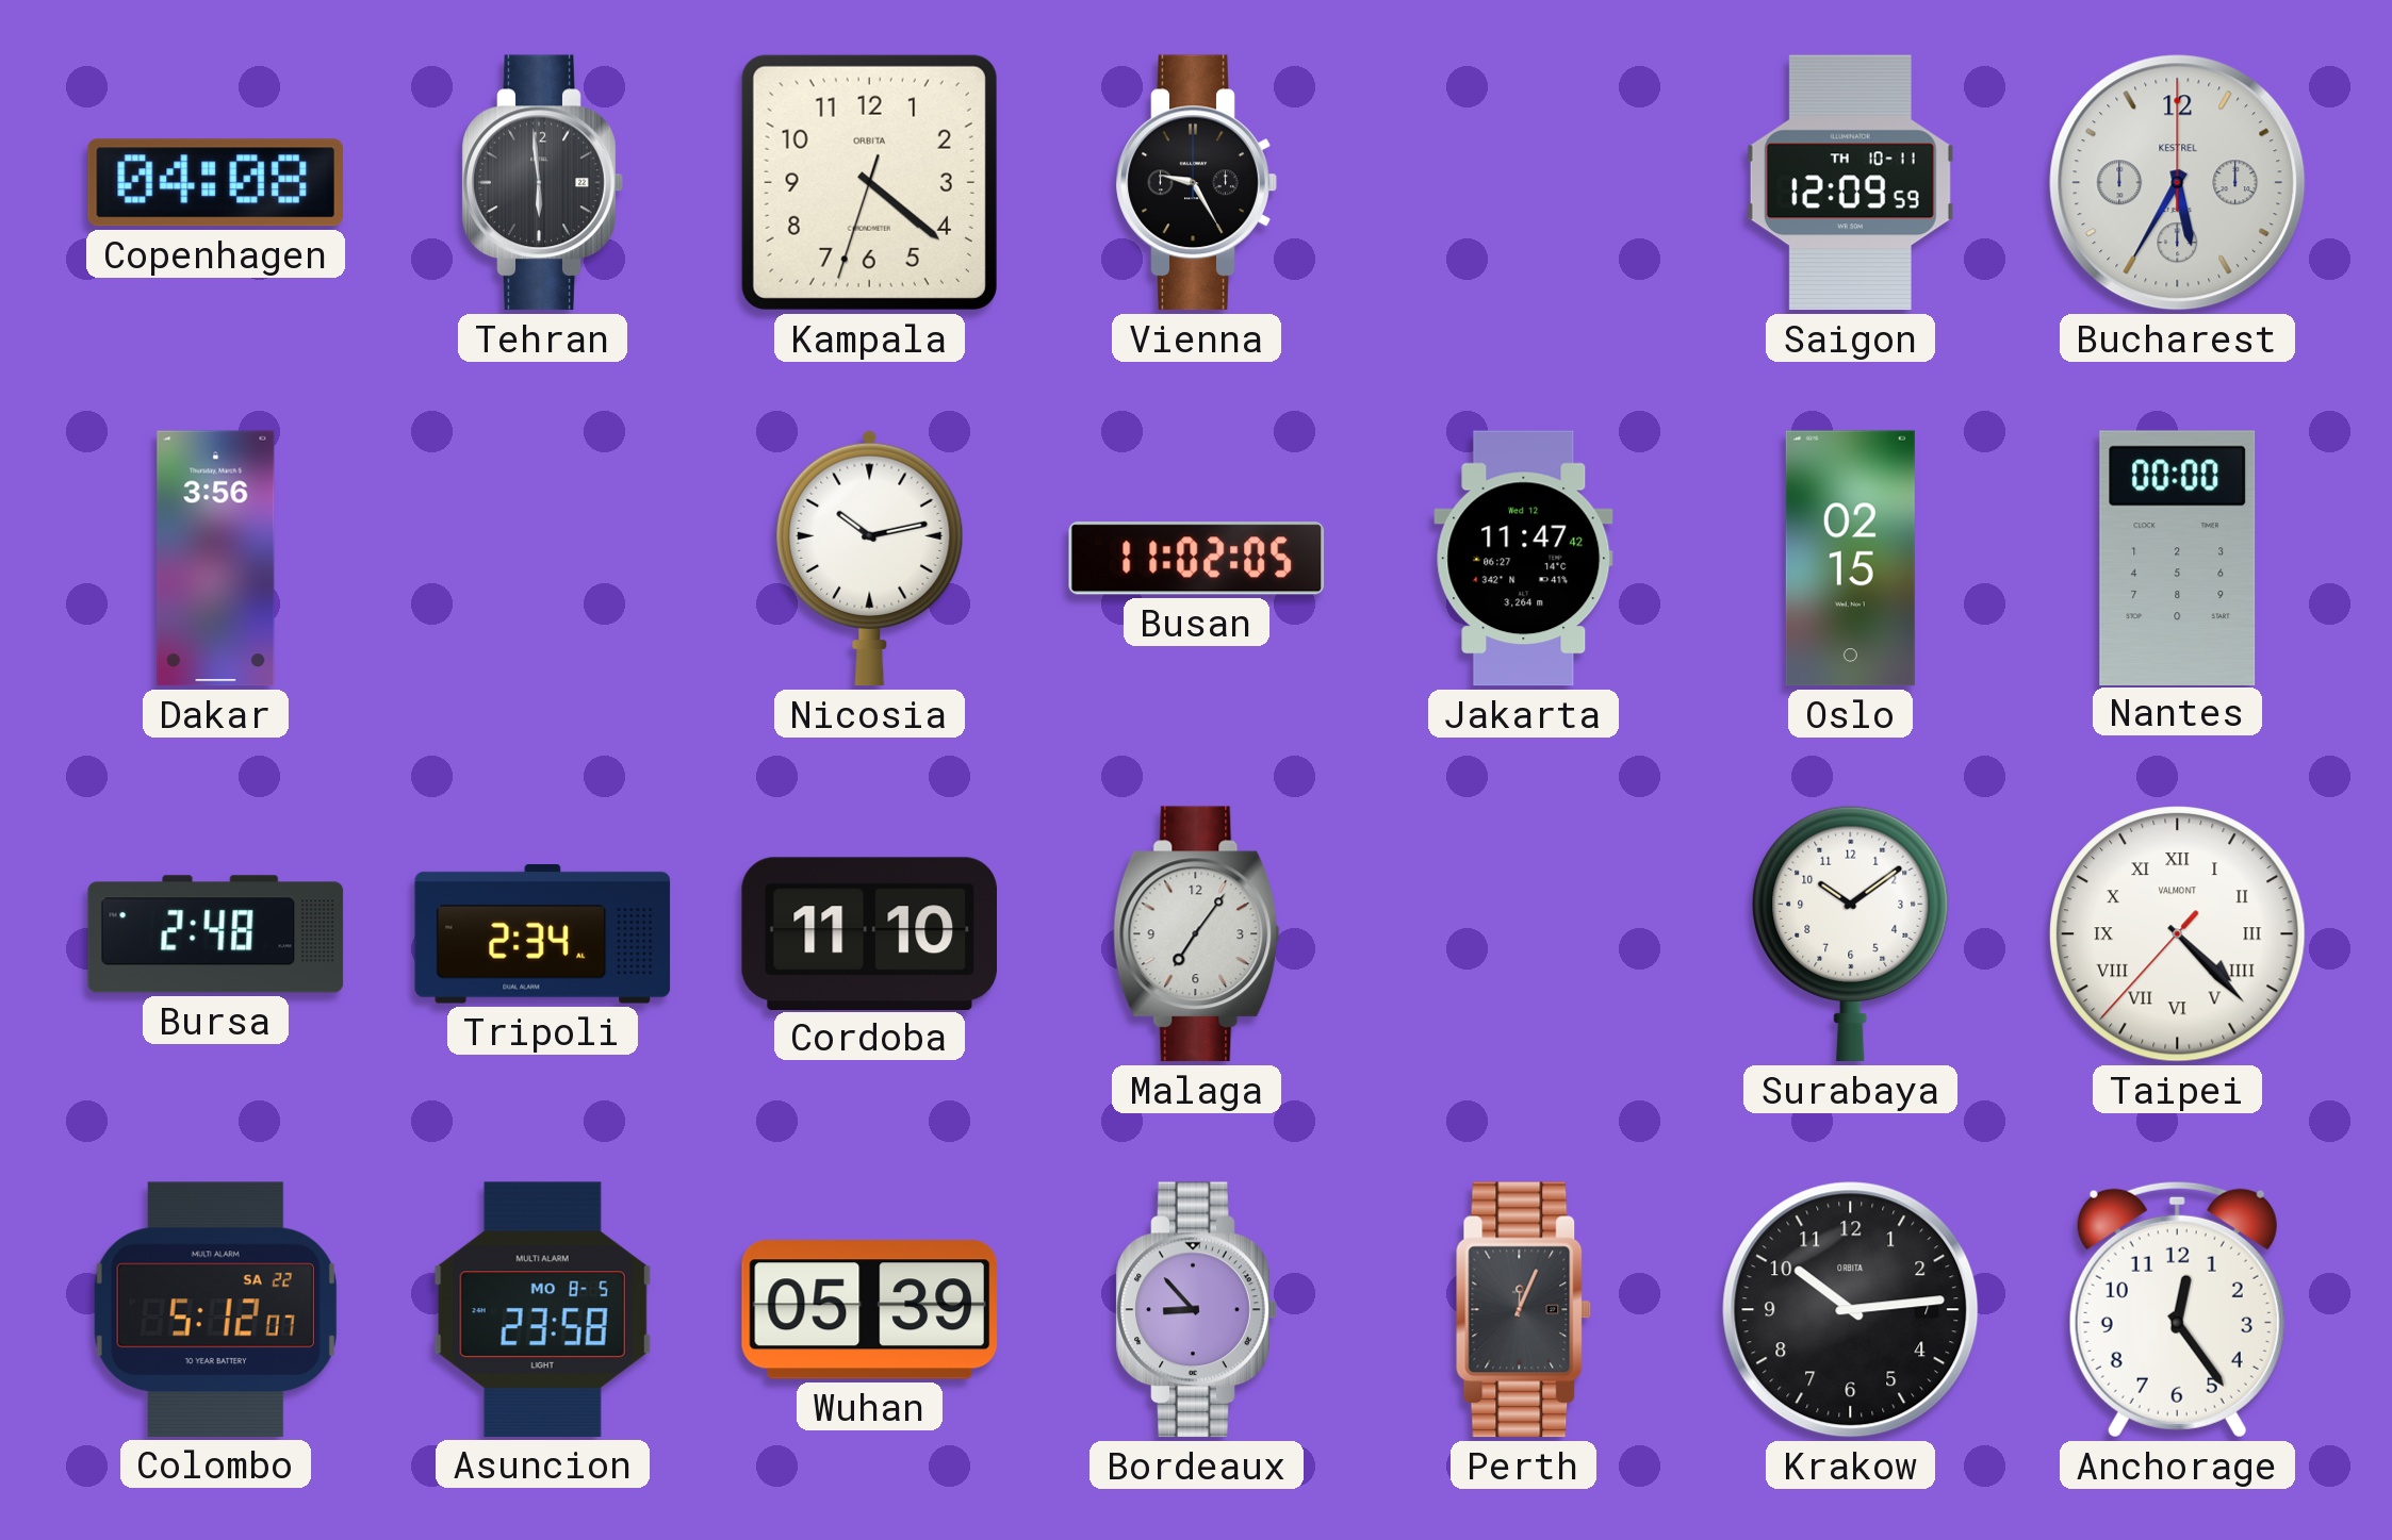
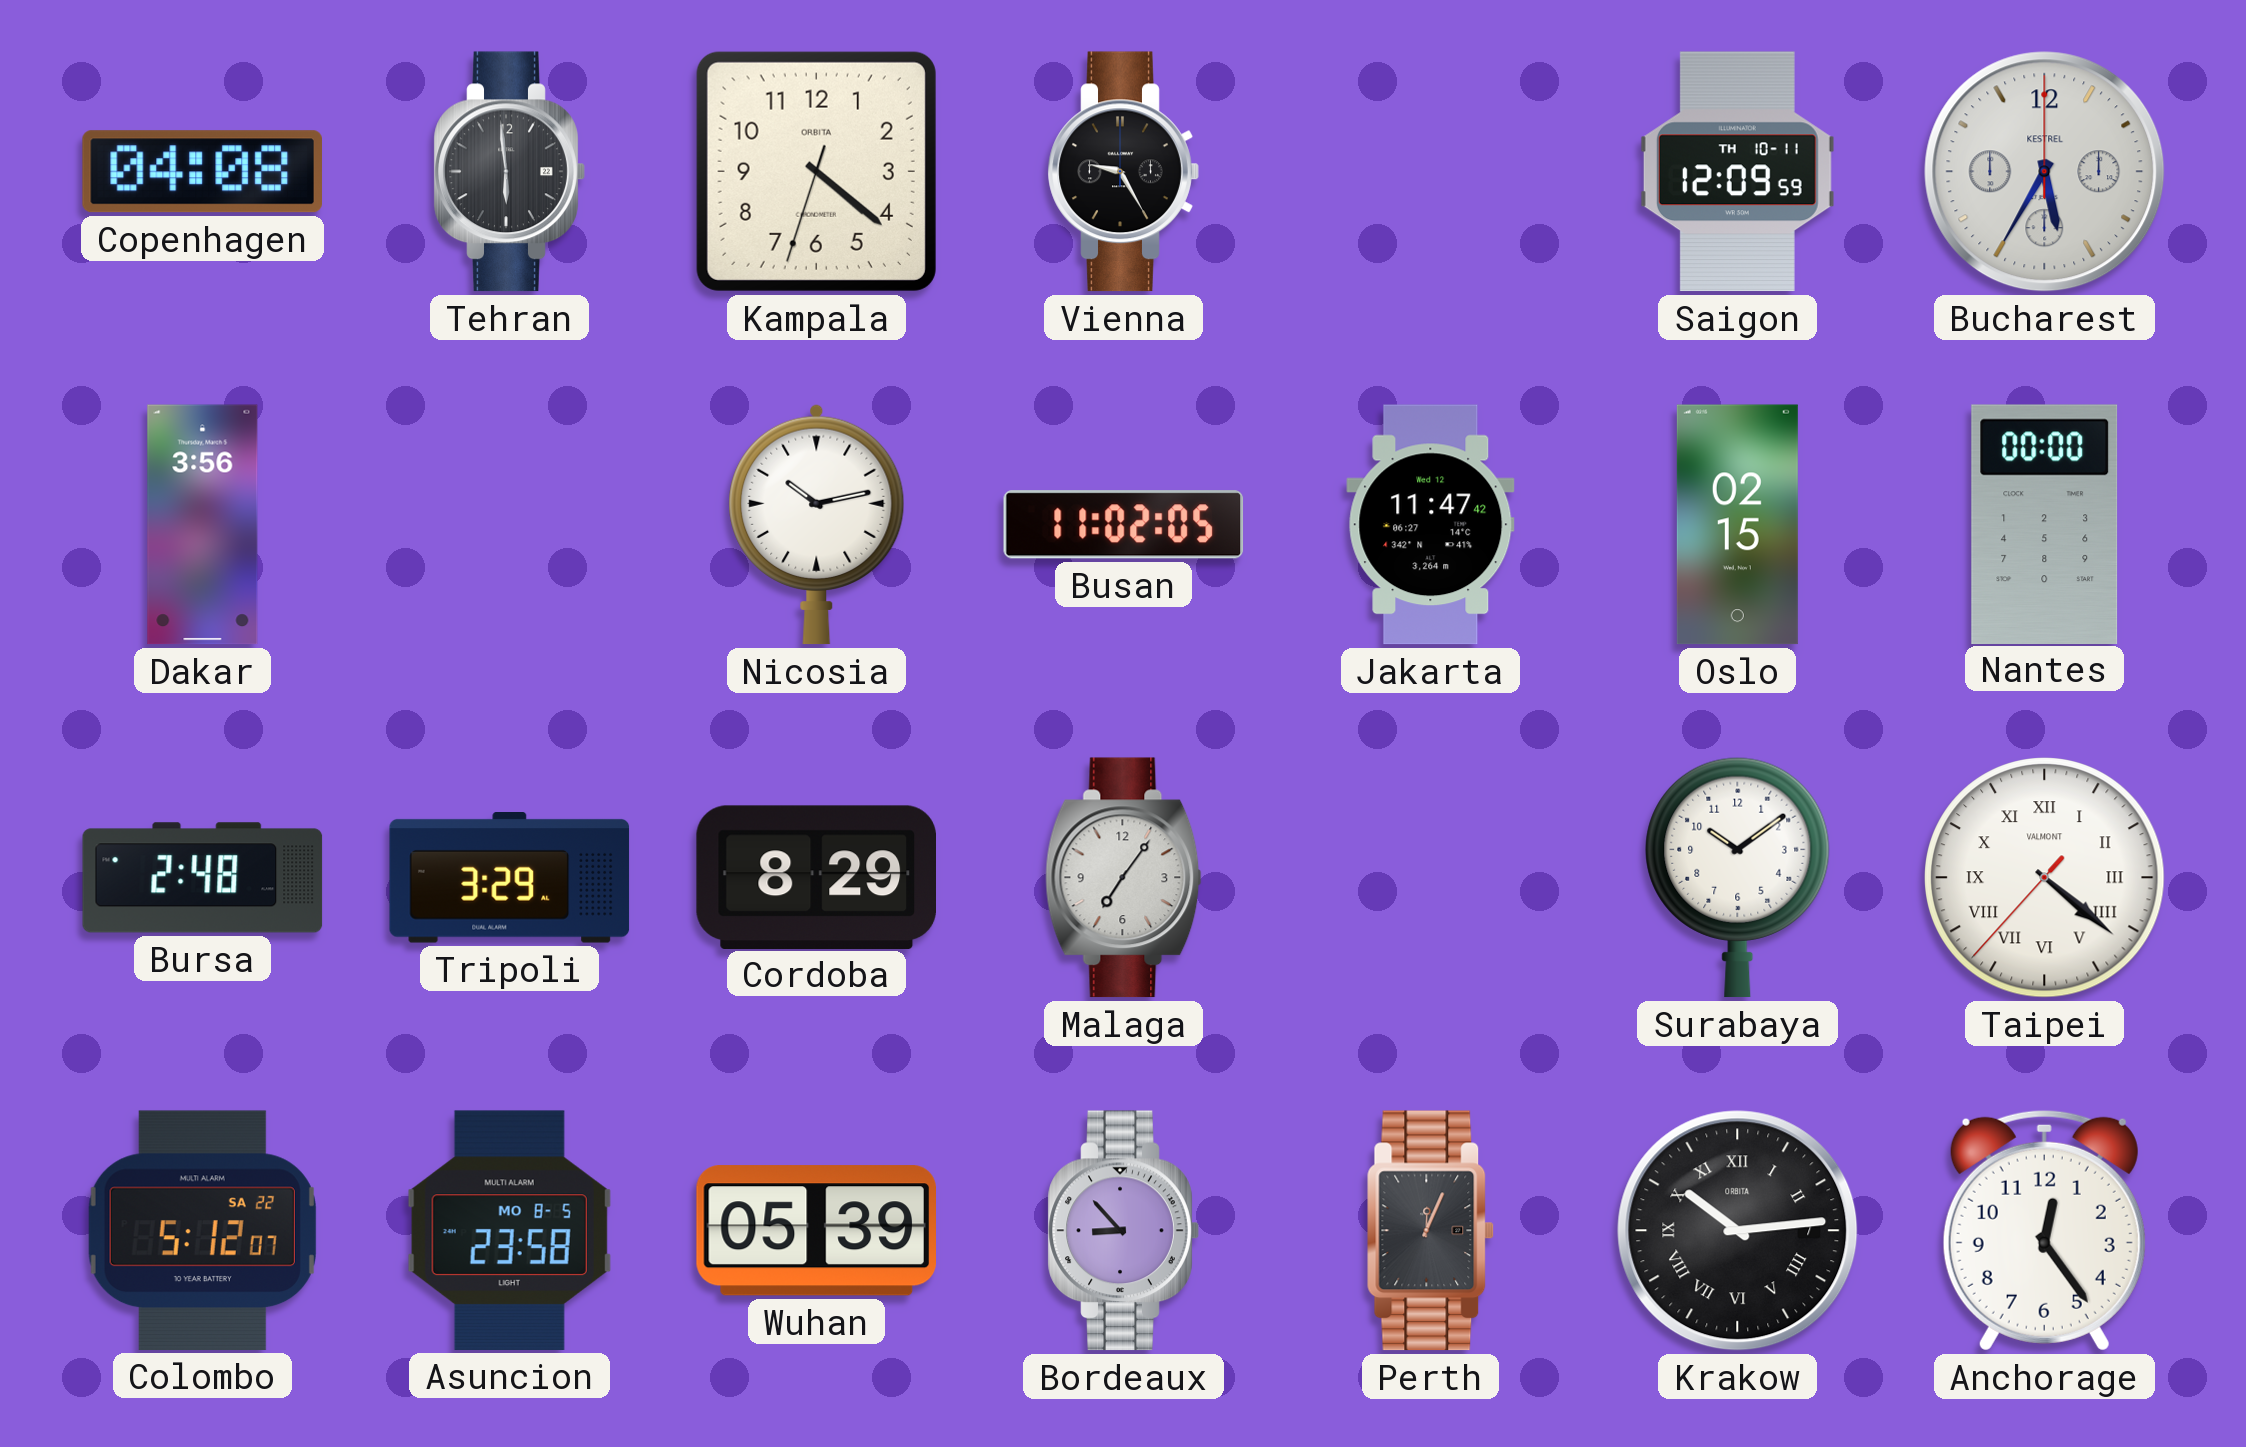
Tripoli: 2:34 -> 3:29 (510, 878)
Cordoba: 11:10 -> 8:29 (816, 877)
Taipei: 4:22 -> 4:21 (2045, 878)
Krakow numerals: Arabic -> Roman (1738, 1231)
